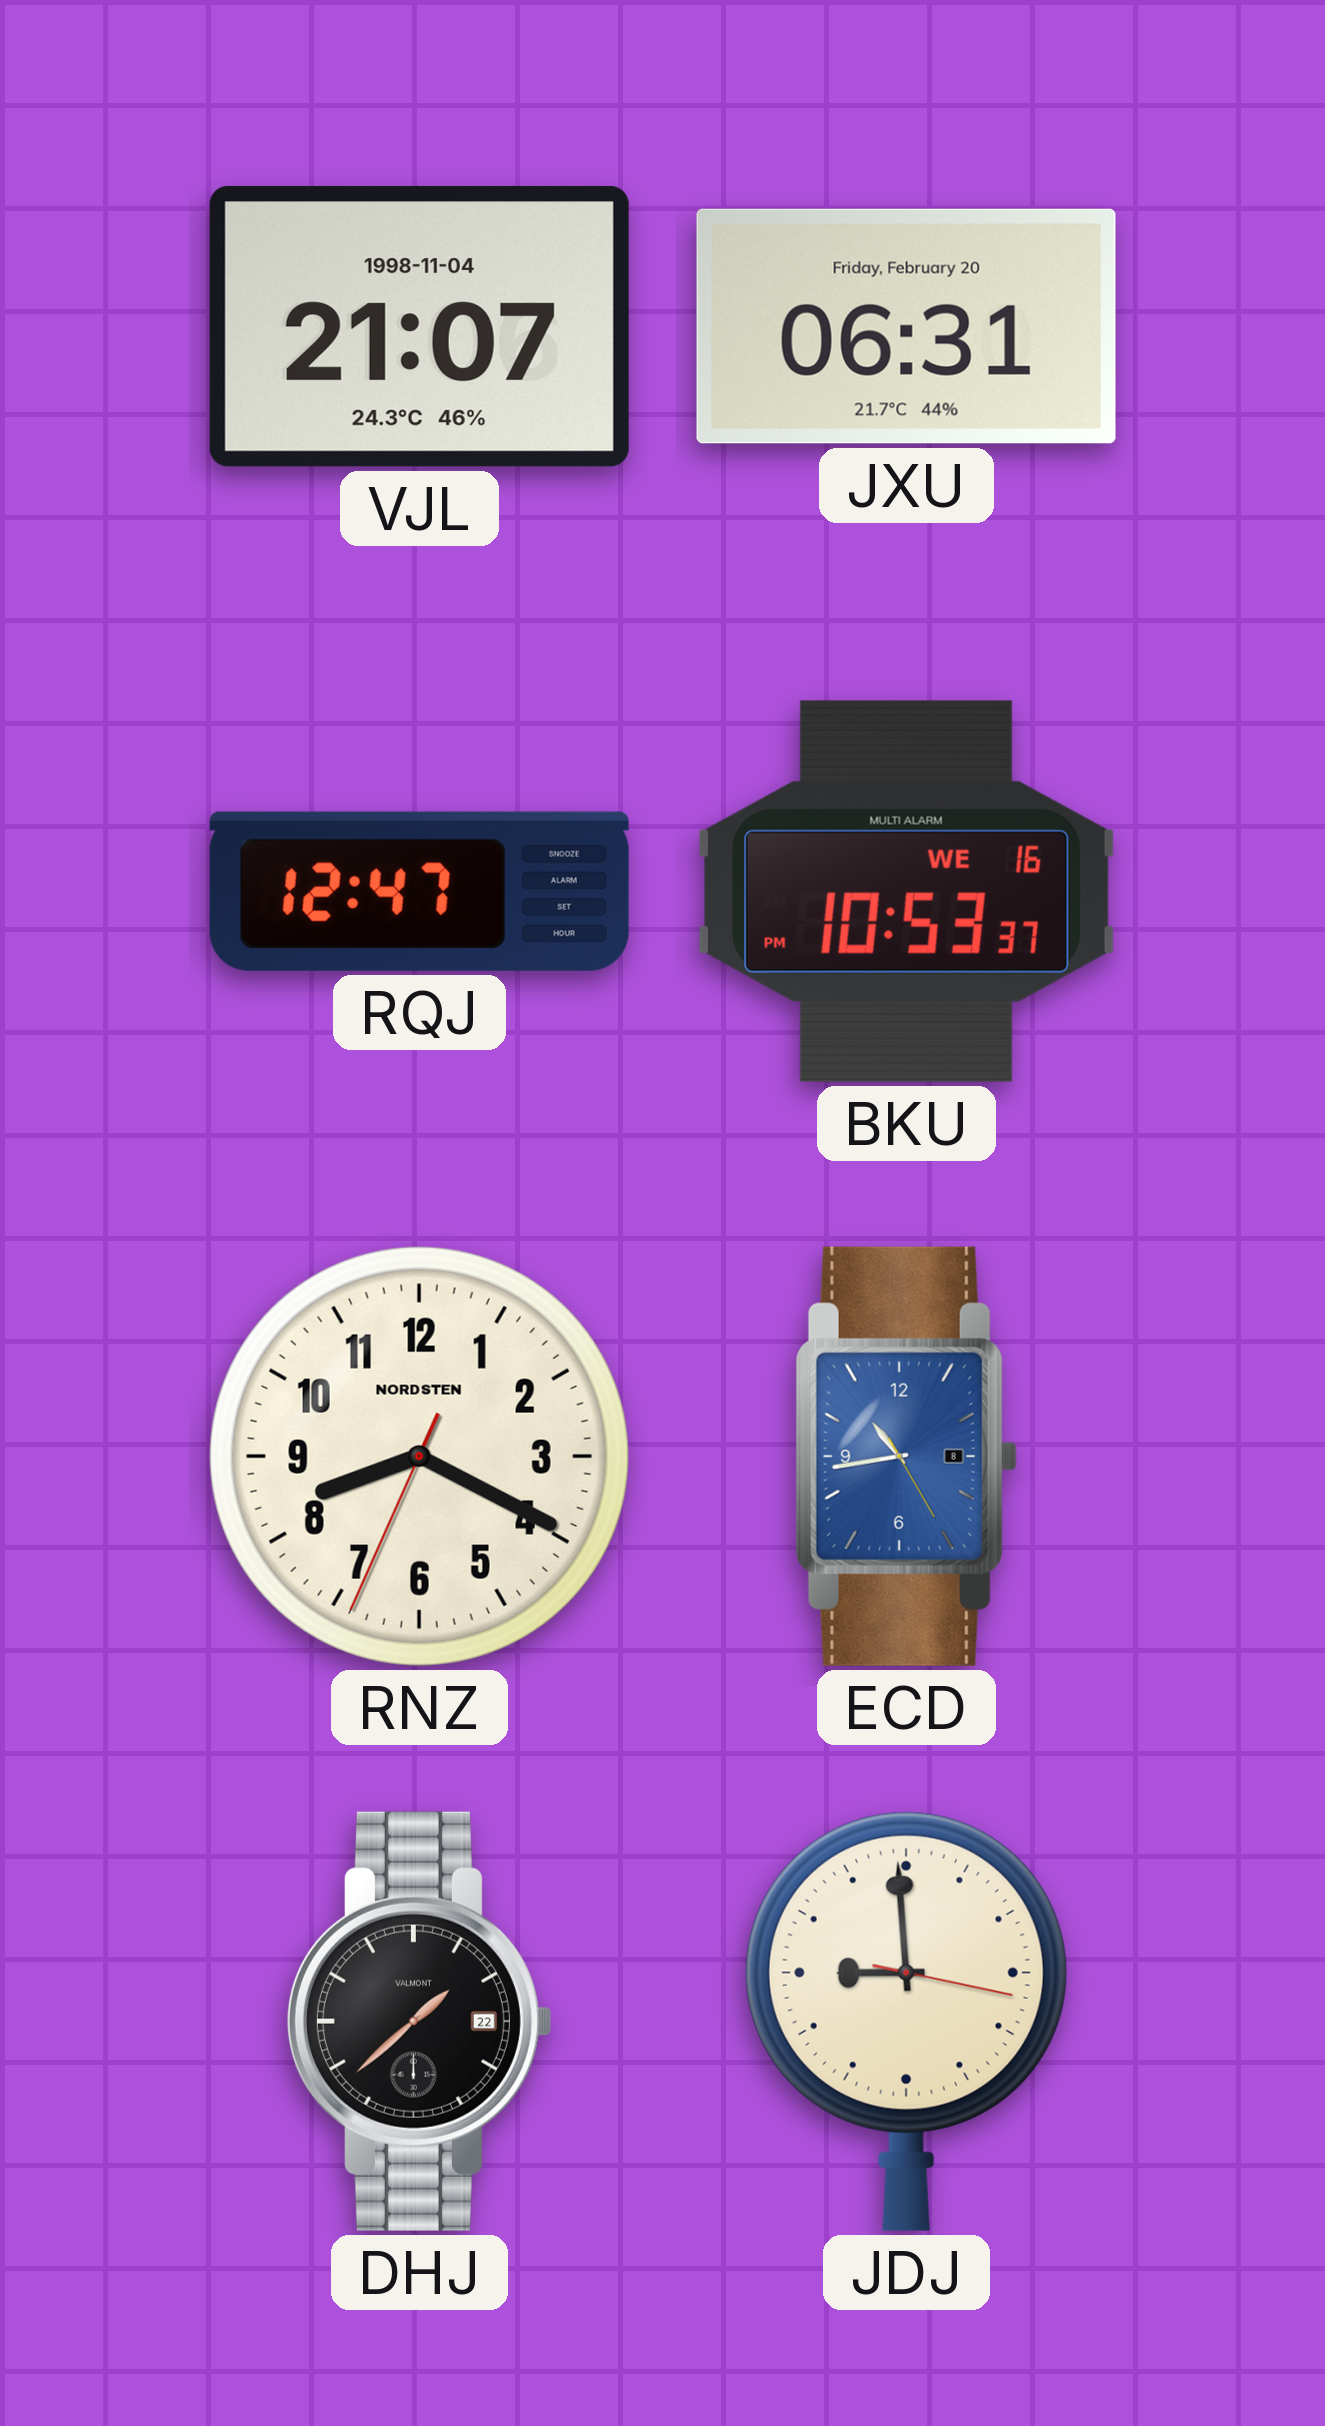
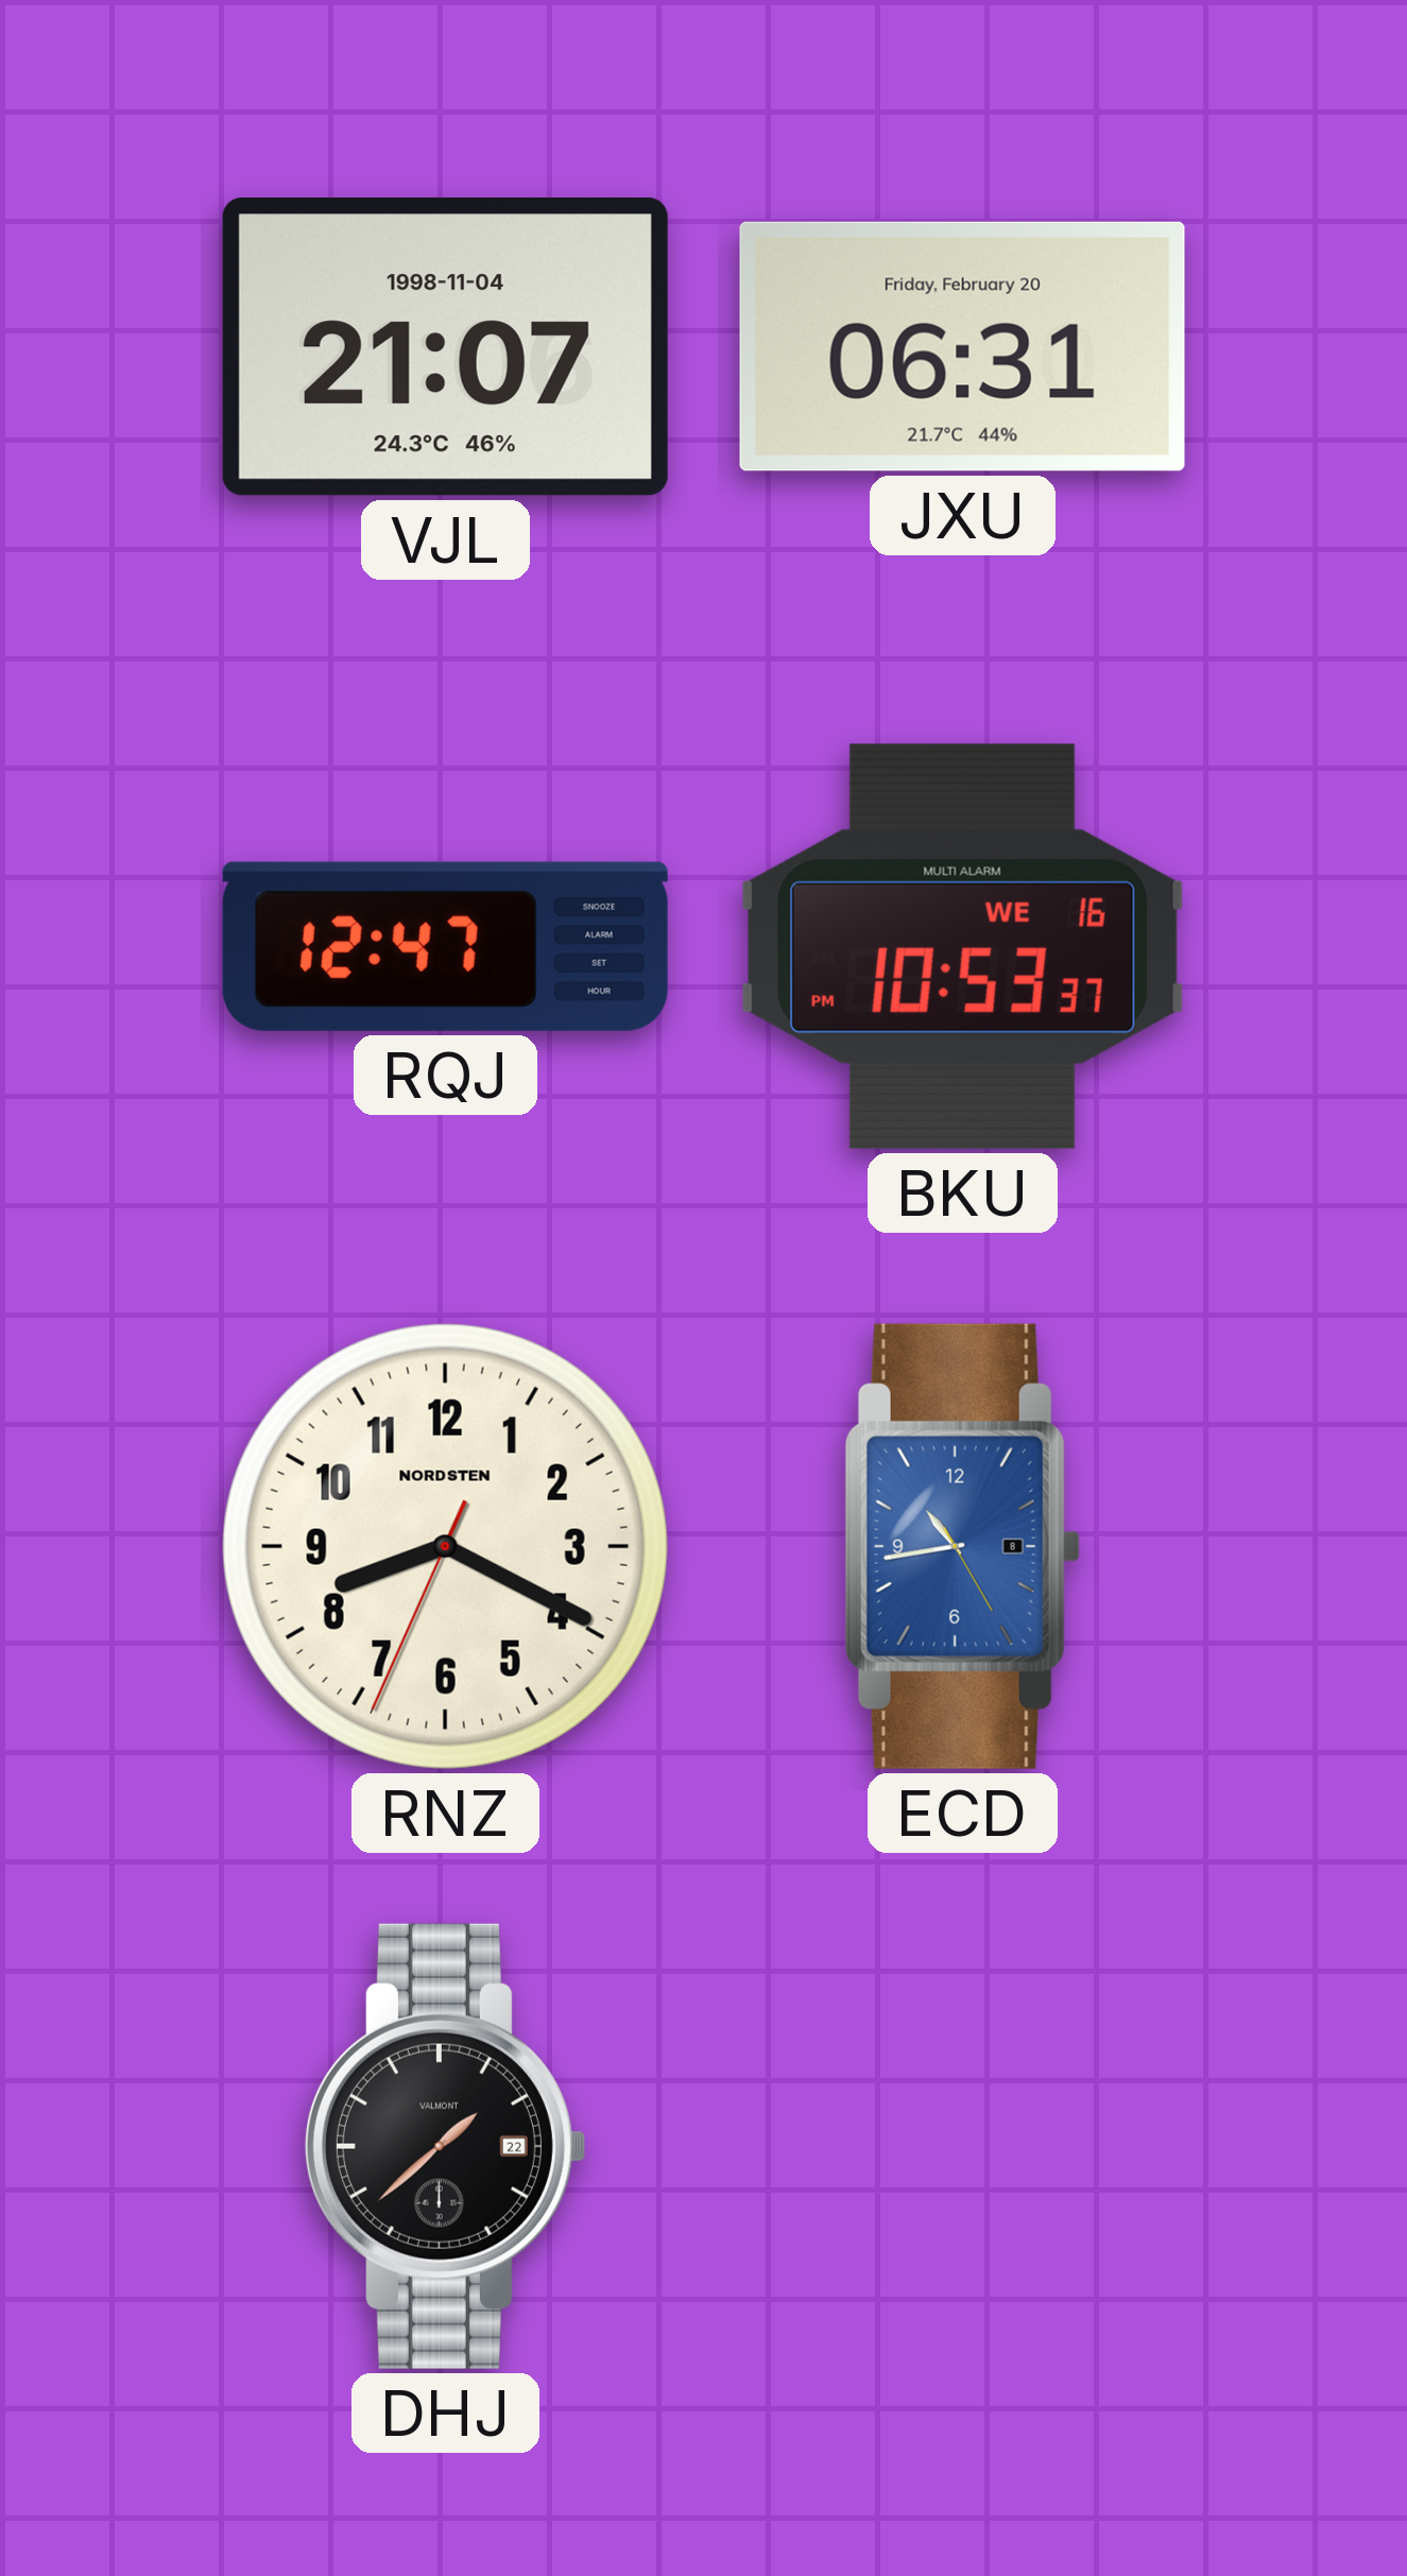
JDJ: 8:59 -> none (906, 2021)
